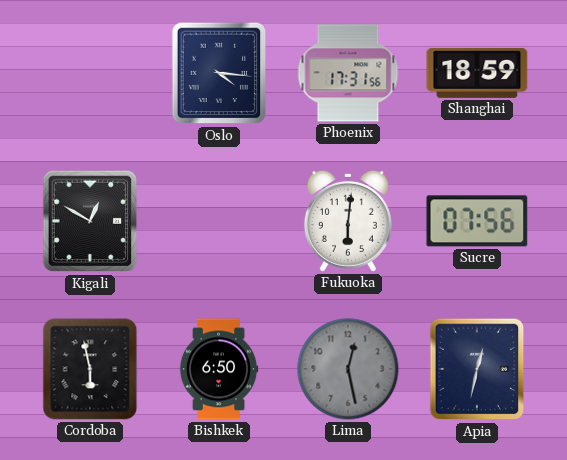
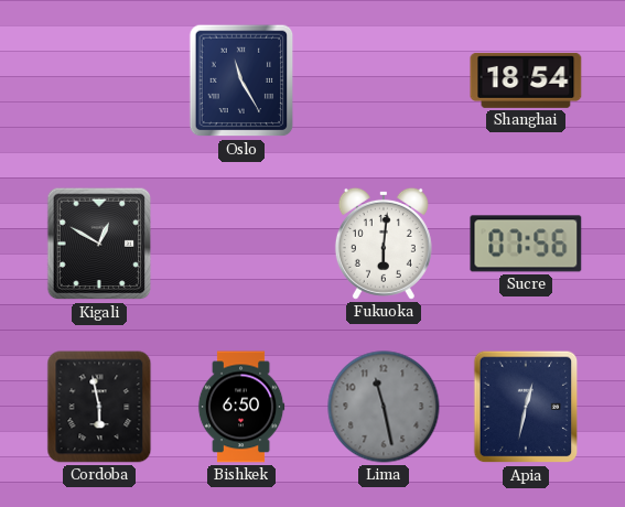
Oslo: 4:16 -> 11:25 (241, 80)
Phoenix: 17:31 -> none (348, 73)
Shanghai: 18:59 -> 18:54 (526, 80)
Lima: 12:28 -> 11:28 (384, 407)
